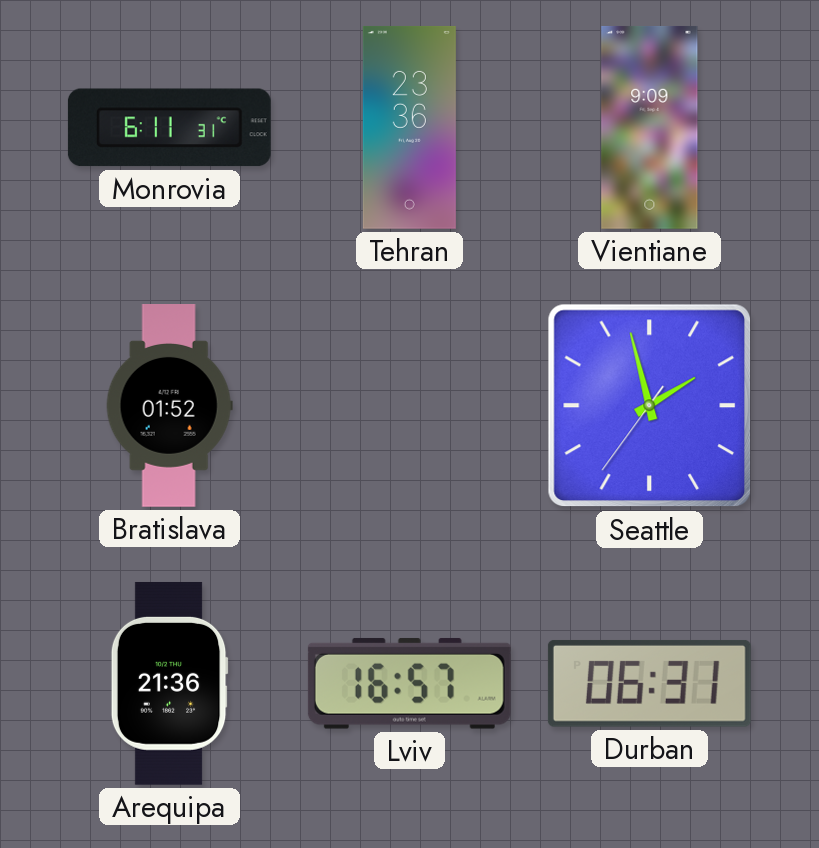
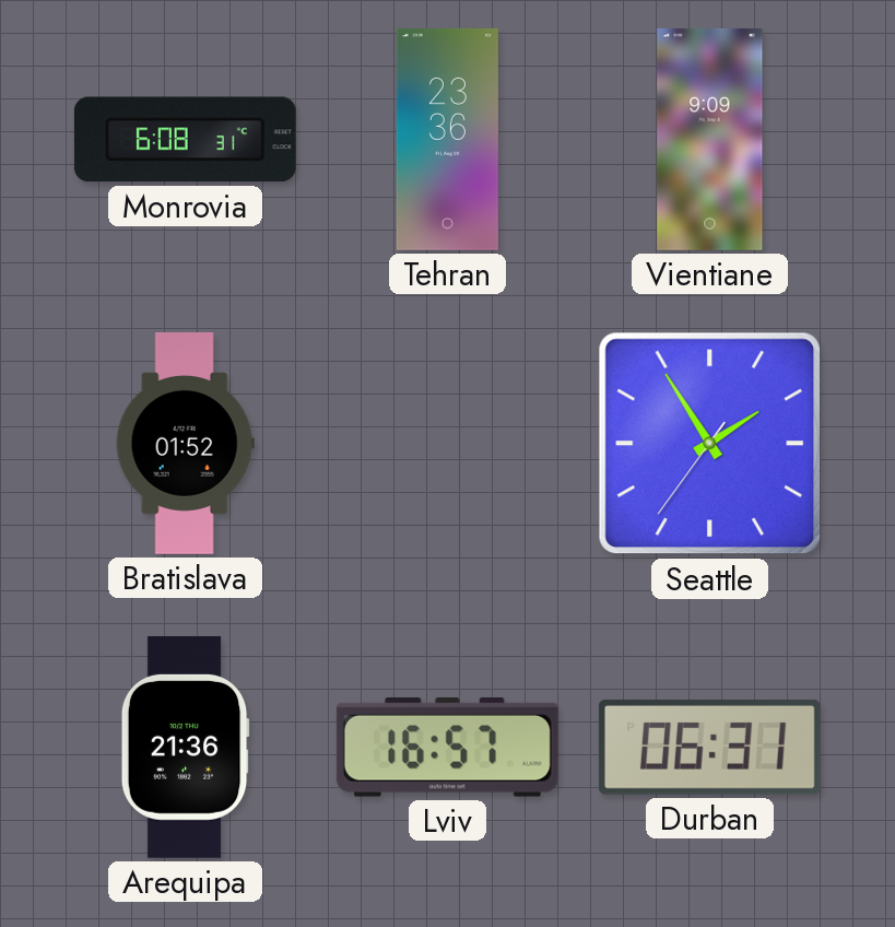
Monrovia: 6:11 -> 6:08 (185, 140)
Seattle: 1:57 -> 1:54 (710, 444)
